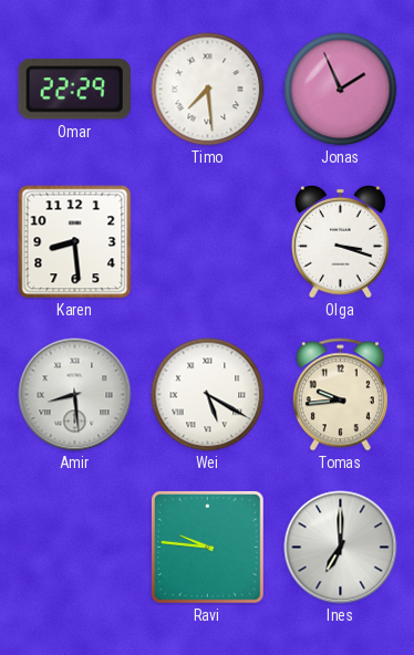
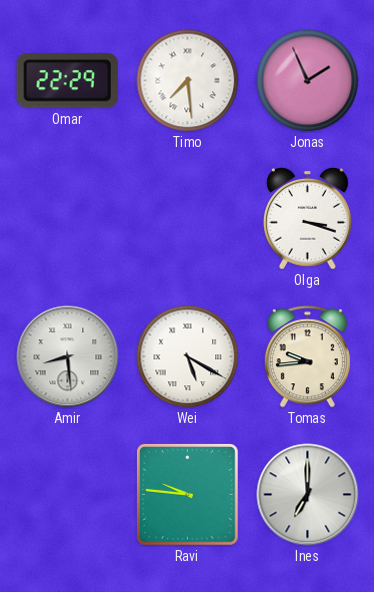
Karen: 8:29 -> none (75, 242)
